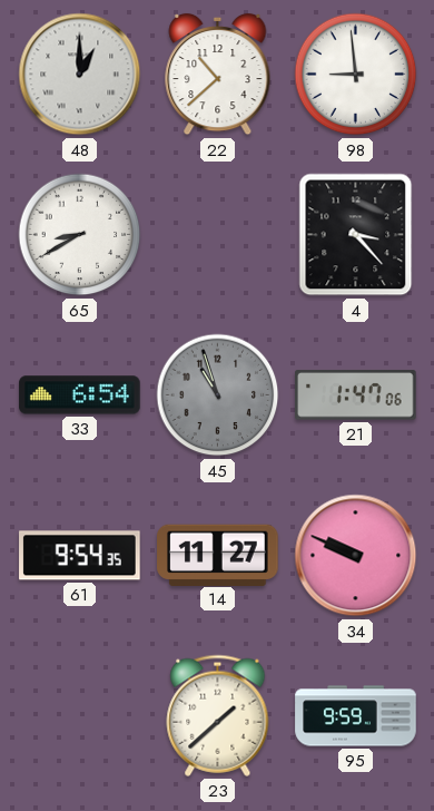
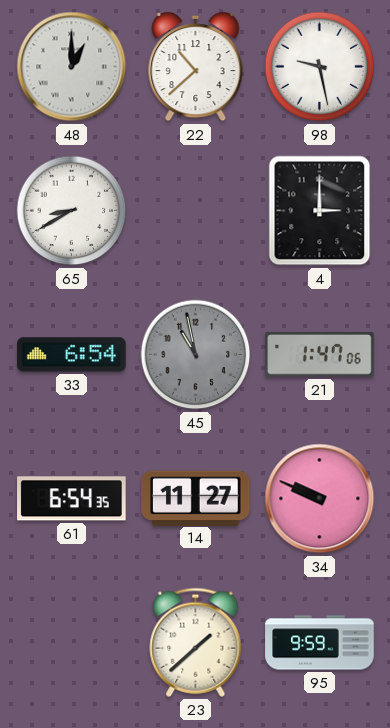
98: 8:59 -> 9:28 (320, 67)
4: 3:23 -> 3:00 (320, 211)
45: 10:57 -> 10:58 (196, 355)
61: 9:54 -> 6:54 (72, 499)
